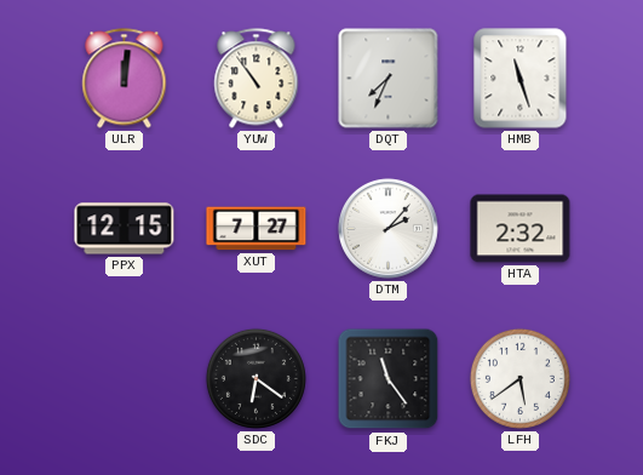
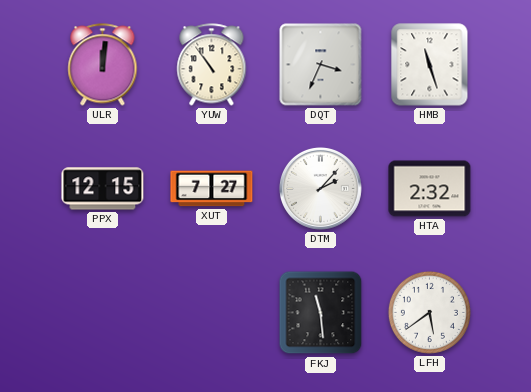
DQT: 7:34 -> 3:34 (321, 65)
SDC: 6:21 -> none (256, 378)
FKJ: 11:24 -> 11:29 (321, 313)
